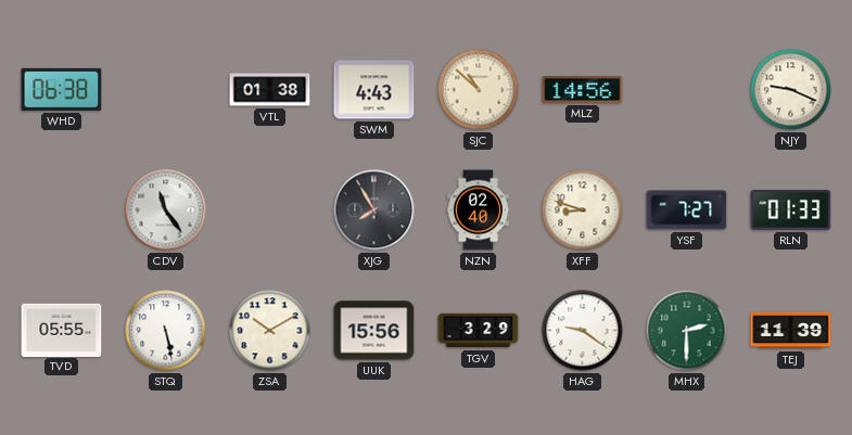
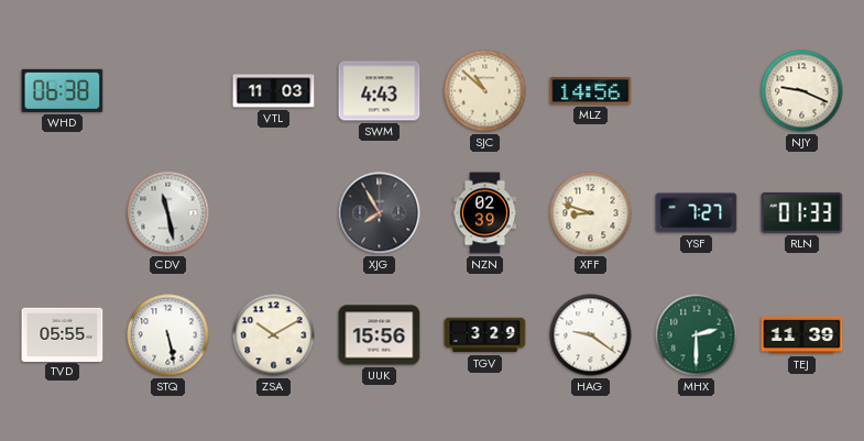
VTL: 01:38 -> 11:03 (274, 91)
CDV: 11:24 -> 11:28 (168, 213)
NZN: 02:40 -> 02:39 (484, 213)
